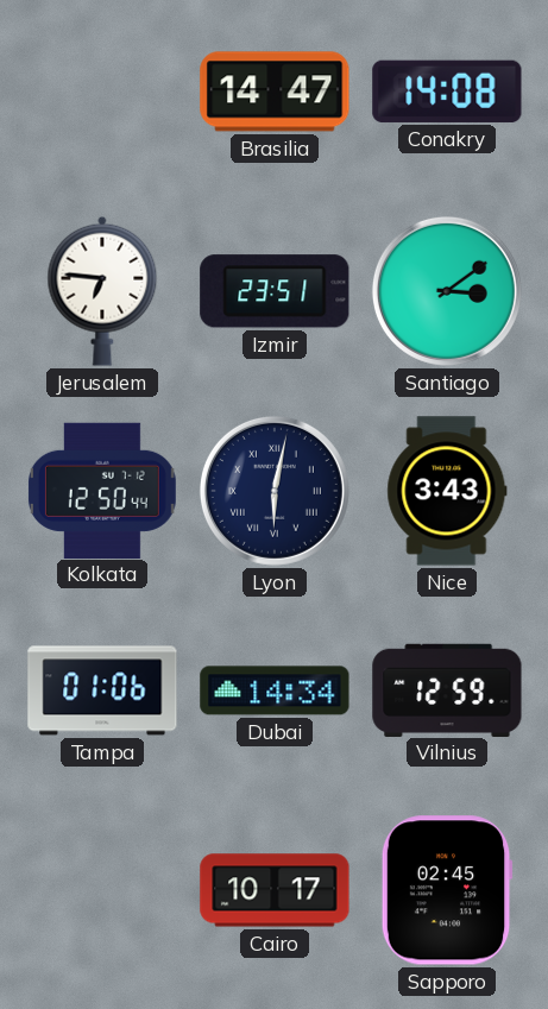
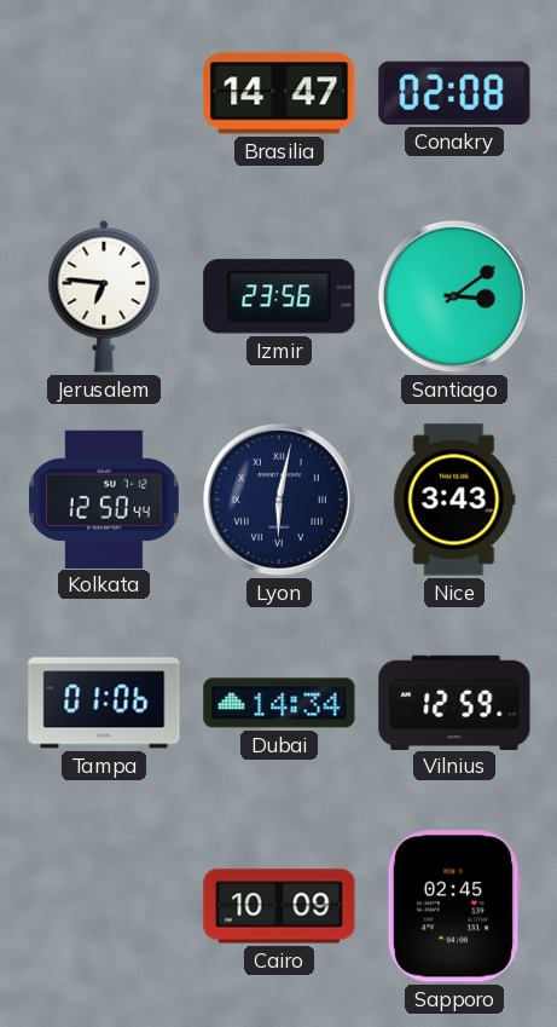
Conakry: 14:08 -> 02:08 (454, 93)
Izmir: 23:51 -> 23:56 (279, 296)
Cairo: 10:17 -> 10:09 (279, 906)
